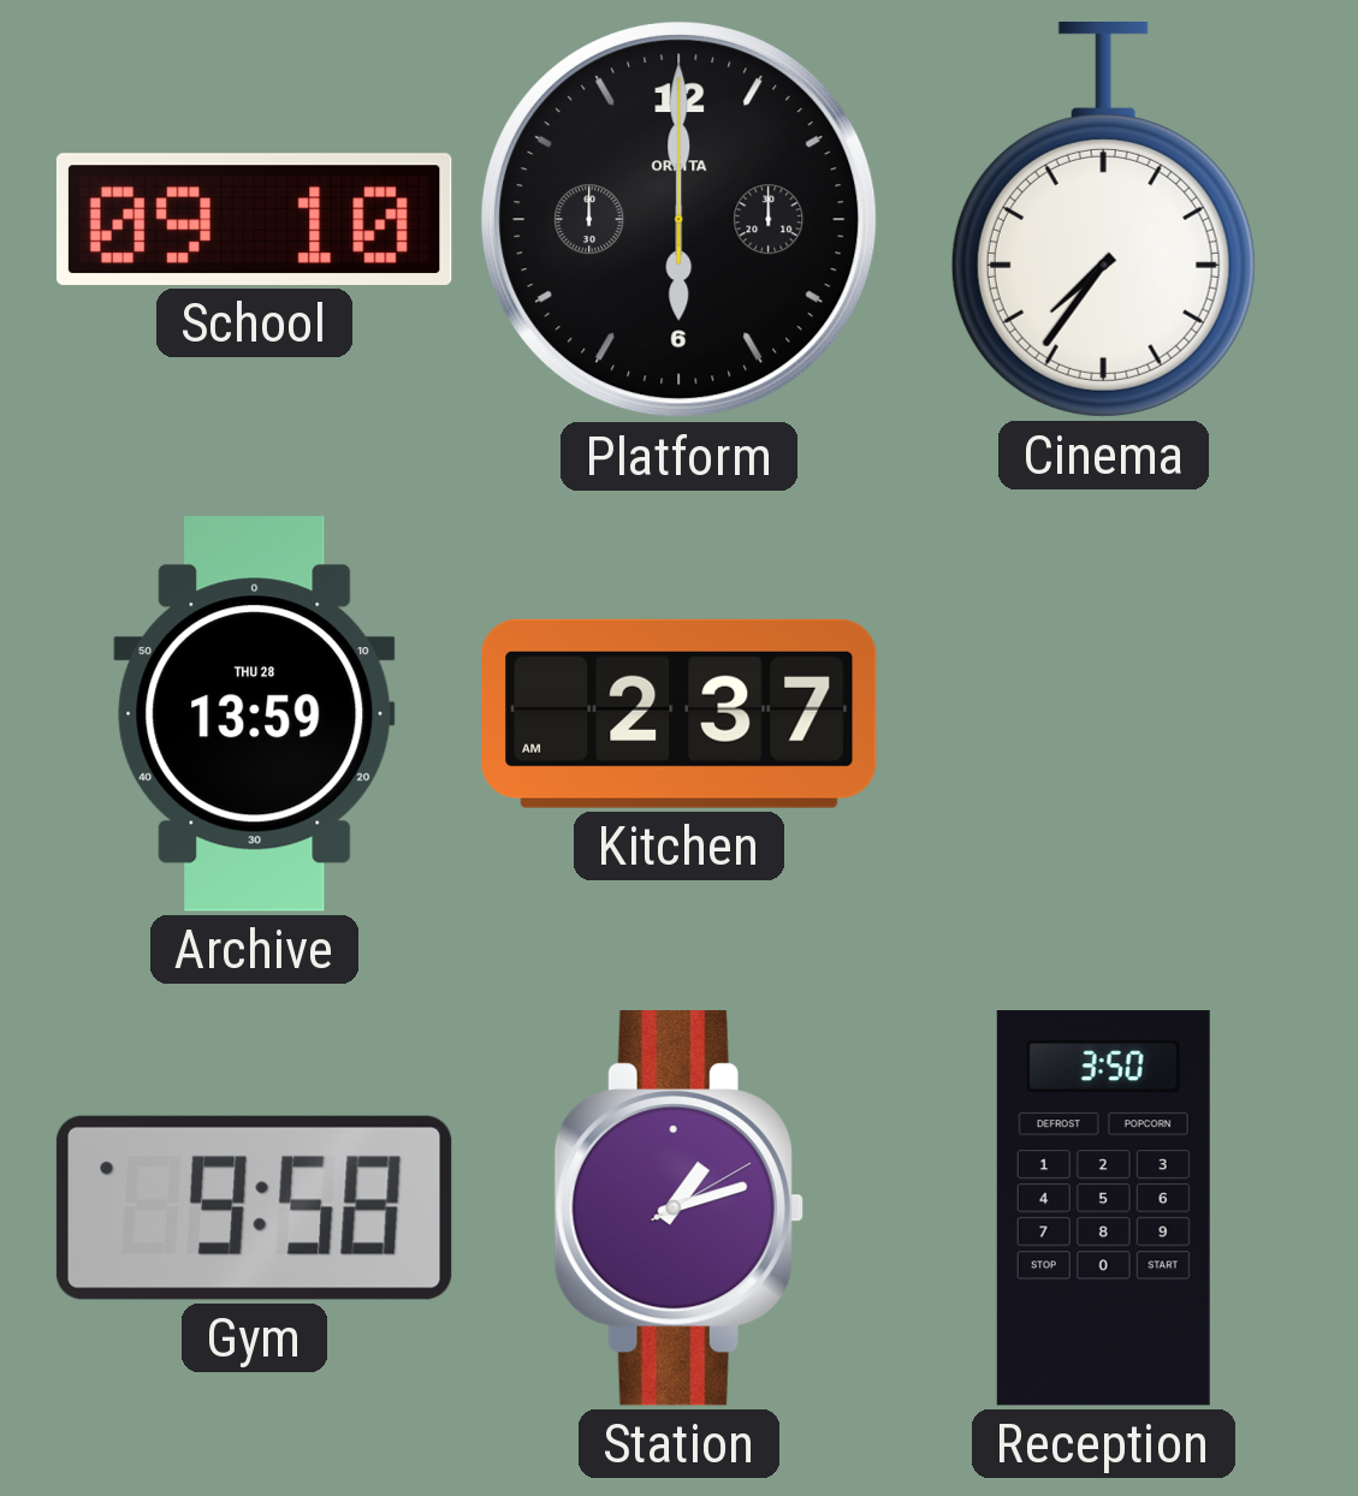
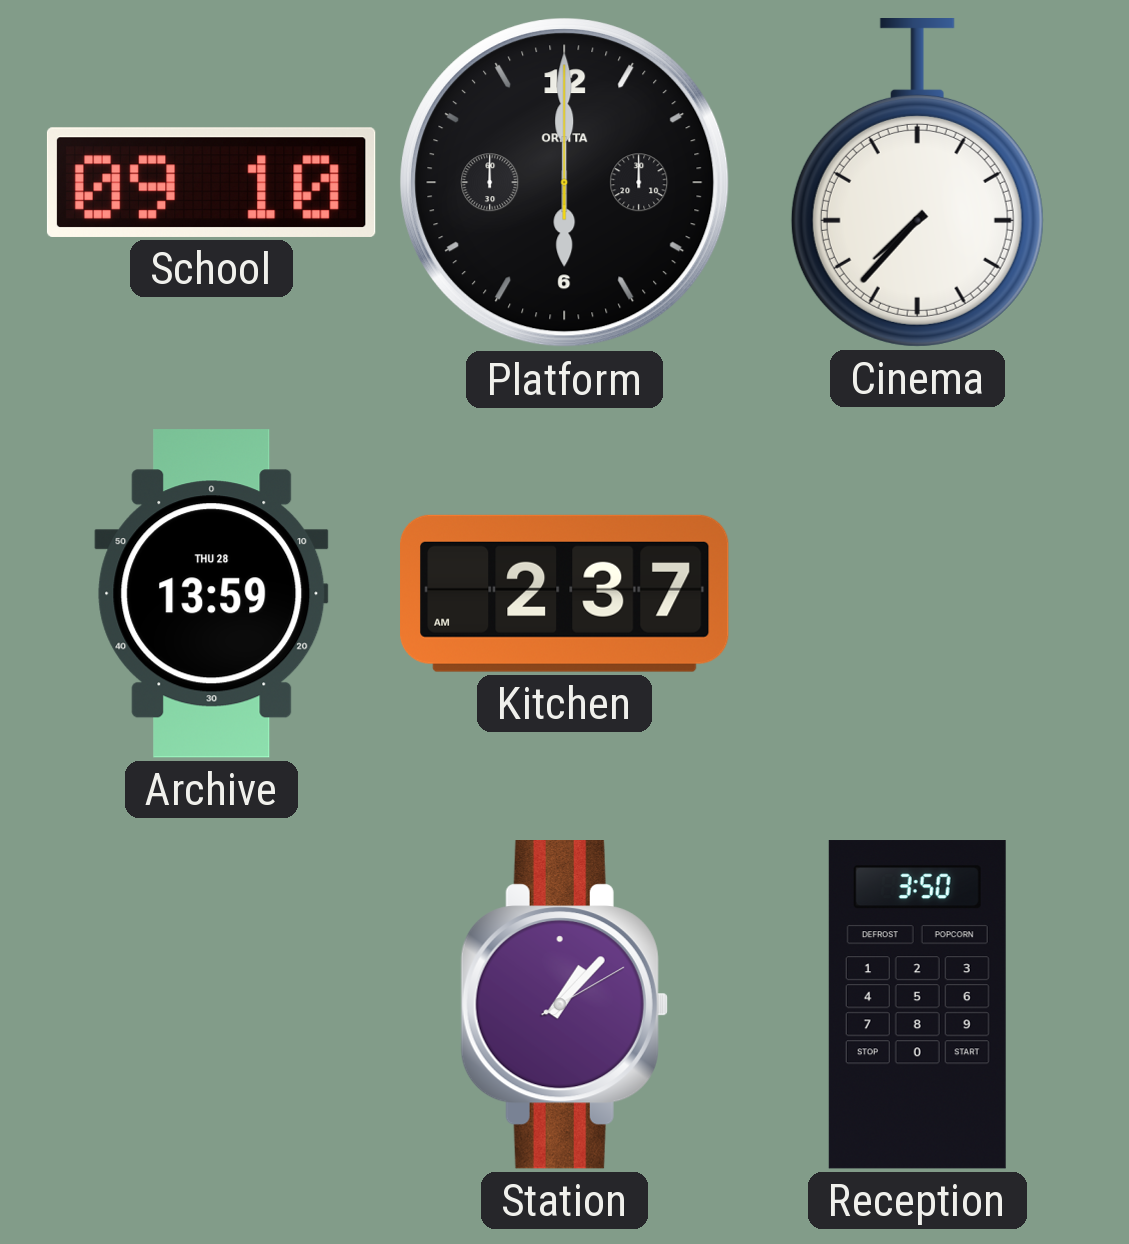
Cinema: 7:36 -> 7:37 (917, 183)
Gym: 9:58 -> none (254, 1207)
Station: 1:12 -> 1:07 (564, 1005)
